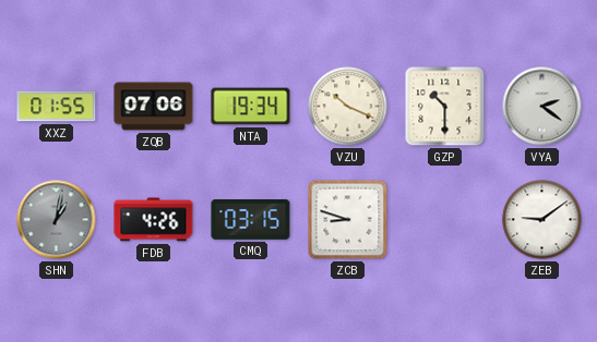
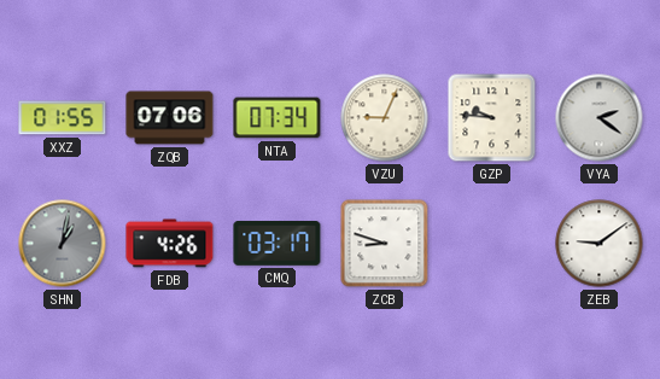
NTA: 19:34 -> 07:34 (278, 118)
VZU: 10:19 -> 9:04 (385, 118)
GZP: 10:30 -> 9:46 (492, 118)
CMQ: 03:15 -> 03:17 (278, 244)
